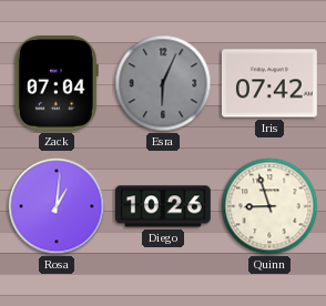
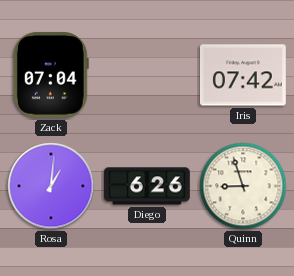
Esra: 6:04 -> none (163, 83)
Diego: 10:26 -> 6:26 (147, 186)
